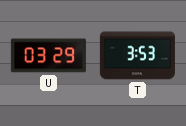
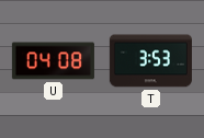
U: 03:29 -> 04:08 (53, 61)
